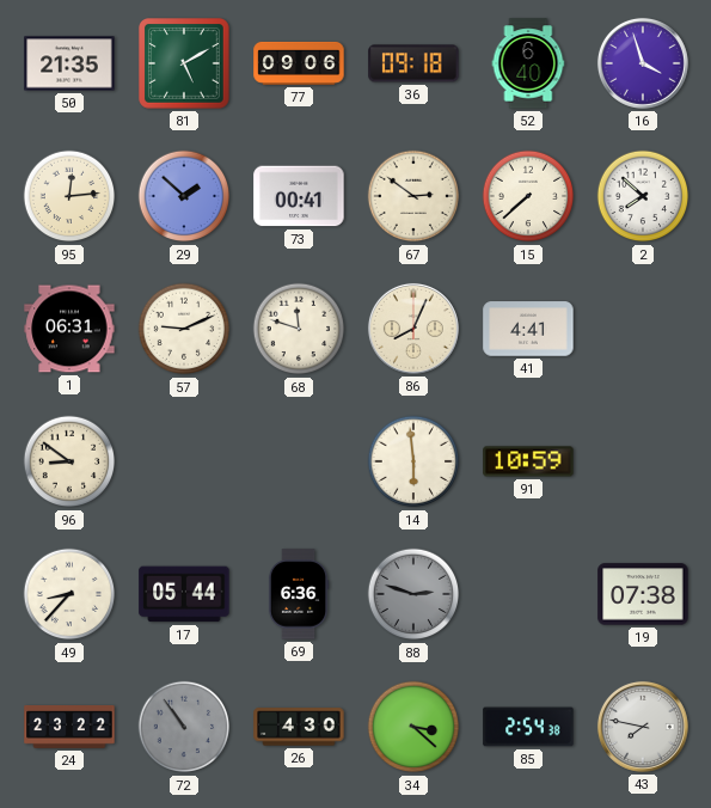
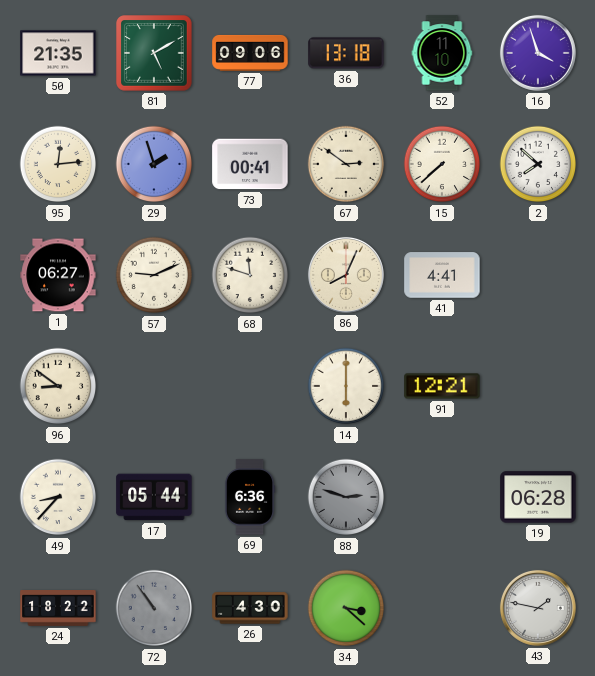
36: 09:18 -> 13:18 (346, 53)
52: 6:40 -> 11:10 (442, 53)
29: 1:52 -> 1:57 (154, 164)
1: 06:31 -> 06:27 (58, 275)
14: 5:59 -> 6:00 (346, 386)
91: 10:59 -> 12:21 (442, 386)
19: 07:38 -> 06:28 (538, 497)
24: 23:22 -> 18:22 (58, 609)
85: 2:54 -> none (528, 727)
43: 7:47 -> 1:47 (538, 608)
